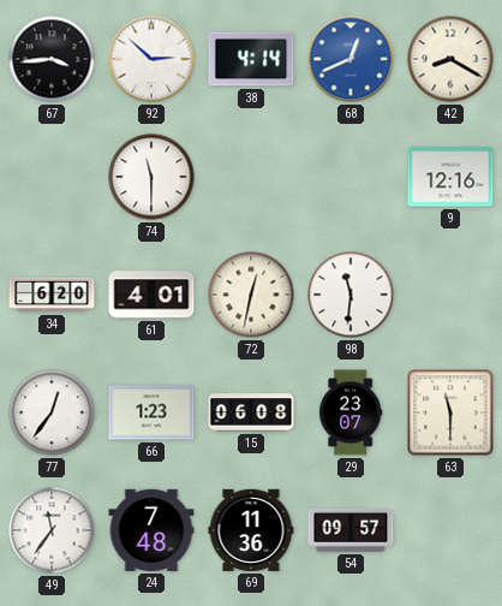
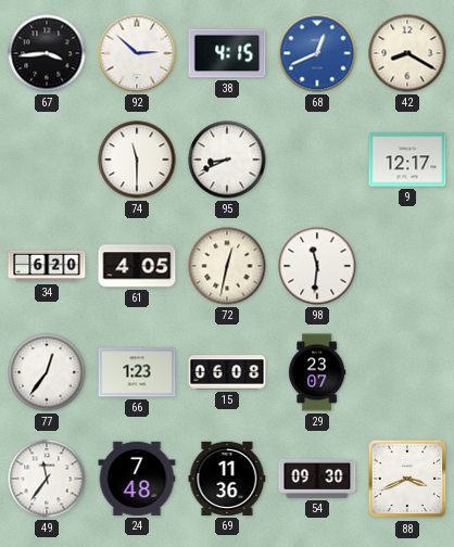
38: 4:14 -> 4:15 (227, 53)
95: none -> 8:41 (227, 160)
9: 12:16 -> 12:17 (407, 160)
61: 4:01 -> 4:05 (137, 266)
63: 11:30 -> none (450, 412)
54: 09:57 -> 09:30 (317, 479)
88: none -> 3:41 (407, 479)
